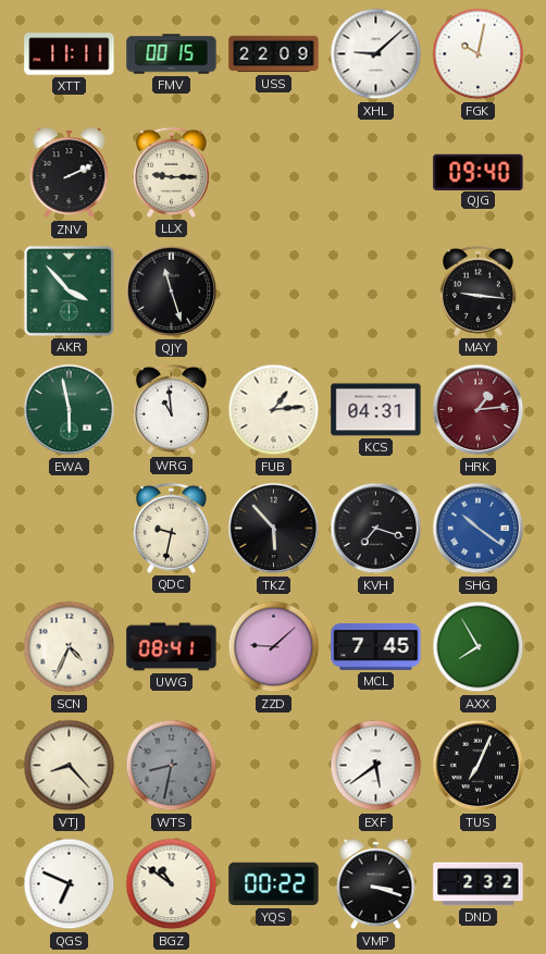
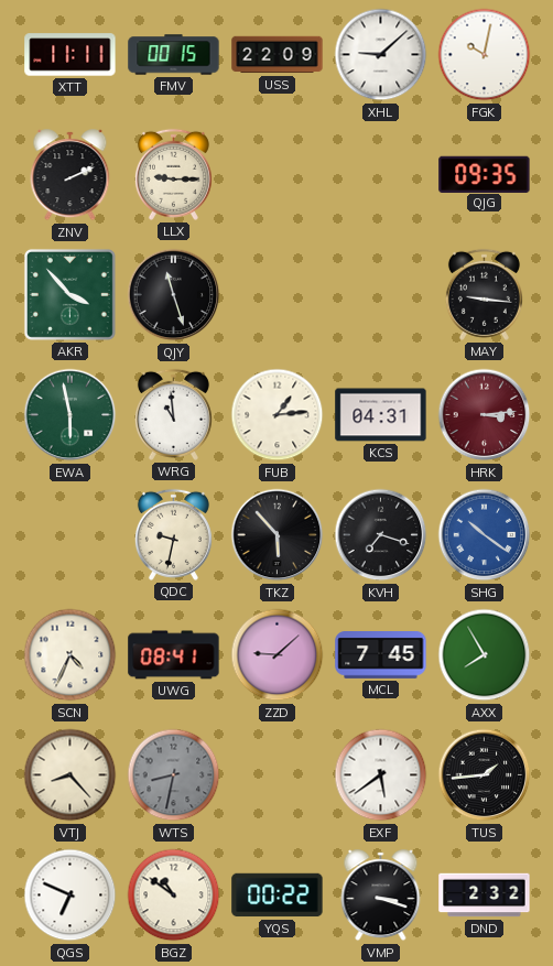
QJG: 09:40 -> 09:35 (485, 174)
HRK: 1:14 -> 3:14 (485, 415)
TUS: 7:04 -> 1:44 (485, 775)
